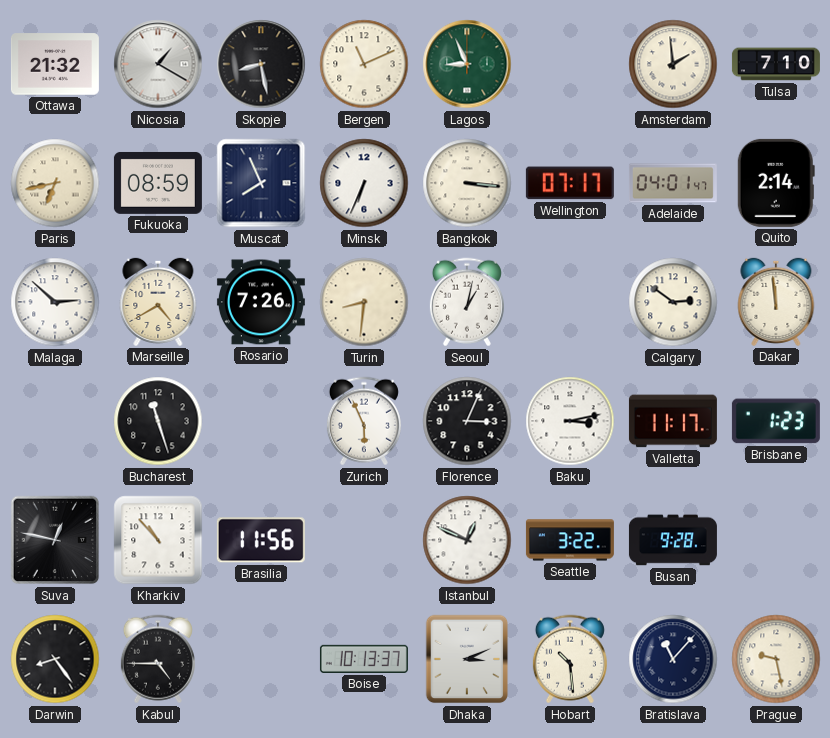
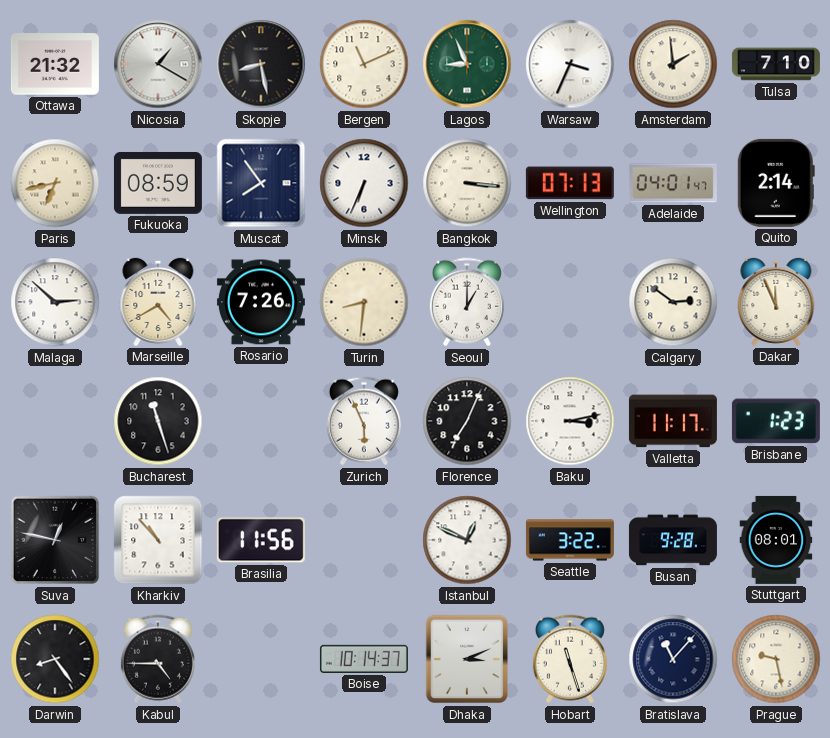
Warsaw: none -> 3:34 (570, 64)
Muscat: 7:56 -> 7:54 (261, 183)
Wellington: 07:17 -> 07:13 (570, 183)
Seoul: 1:02 -> 1:00 (467, 302)
Dakar: 11:59 -> 11:56 (776, 302)
Florence: 3:04 -> 7:04 (467, 421)
Stuttgart: none -> 08:01 (776, 540)
Boise: 10:13 -> 10:14 (364, 659)
Hobart: 10:29 -> 11:27 (570, 659)
